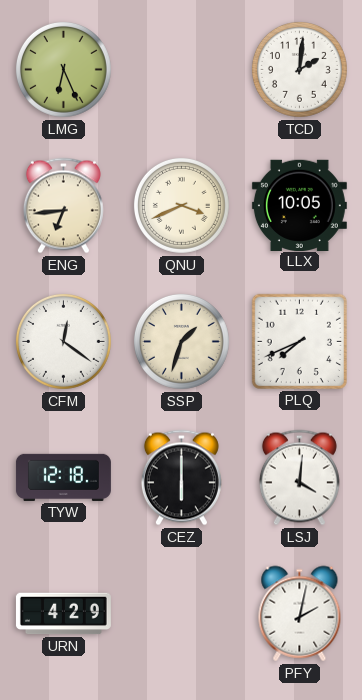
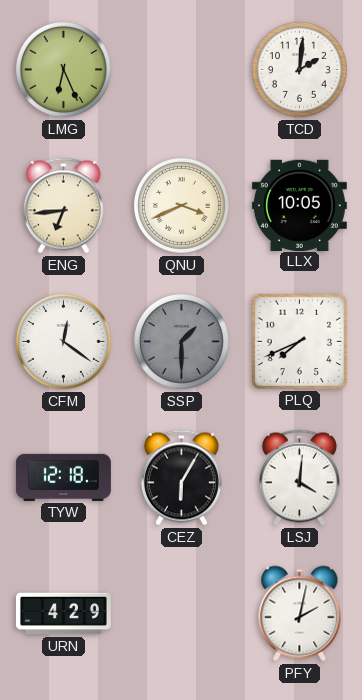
SSP: 1:33 -> 1:30 (181, 341)
SSP dial: cream -> grey (181, 341)
CEZ: 6:00 -> 6:05 (181, 478)
